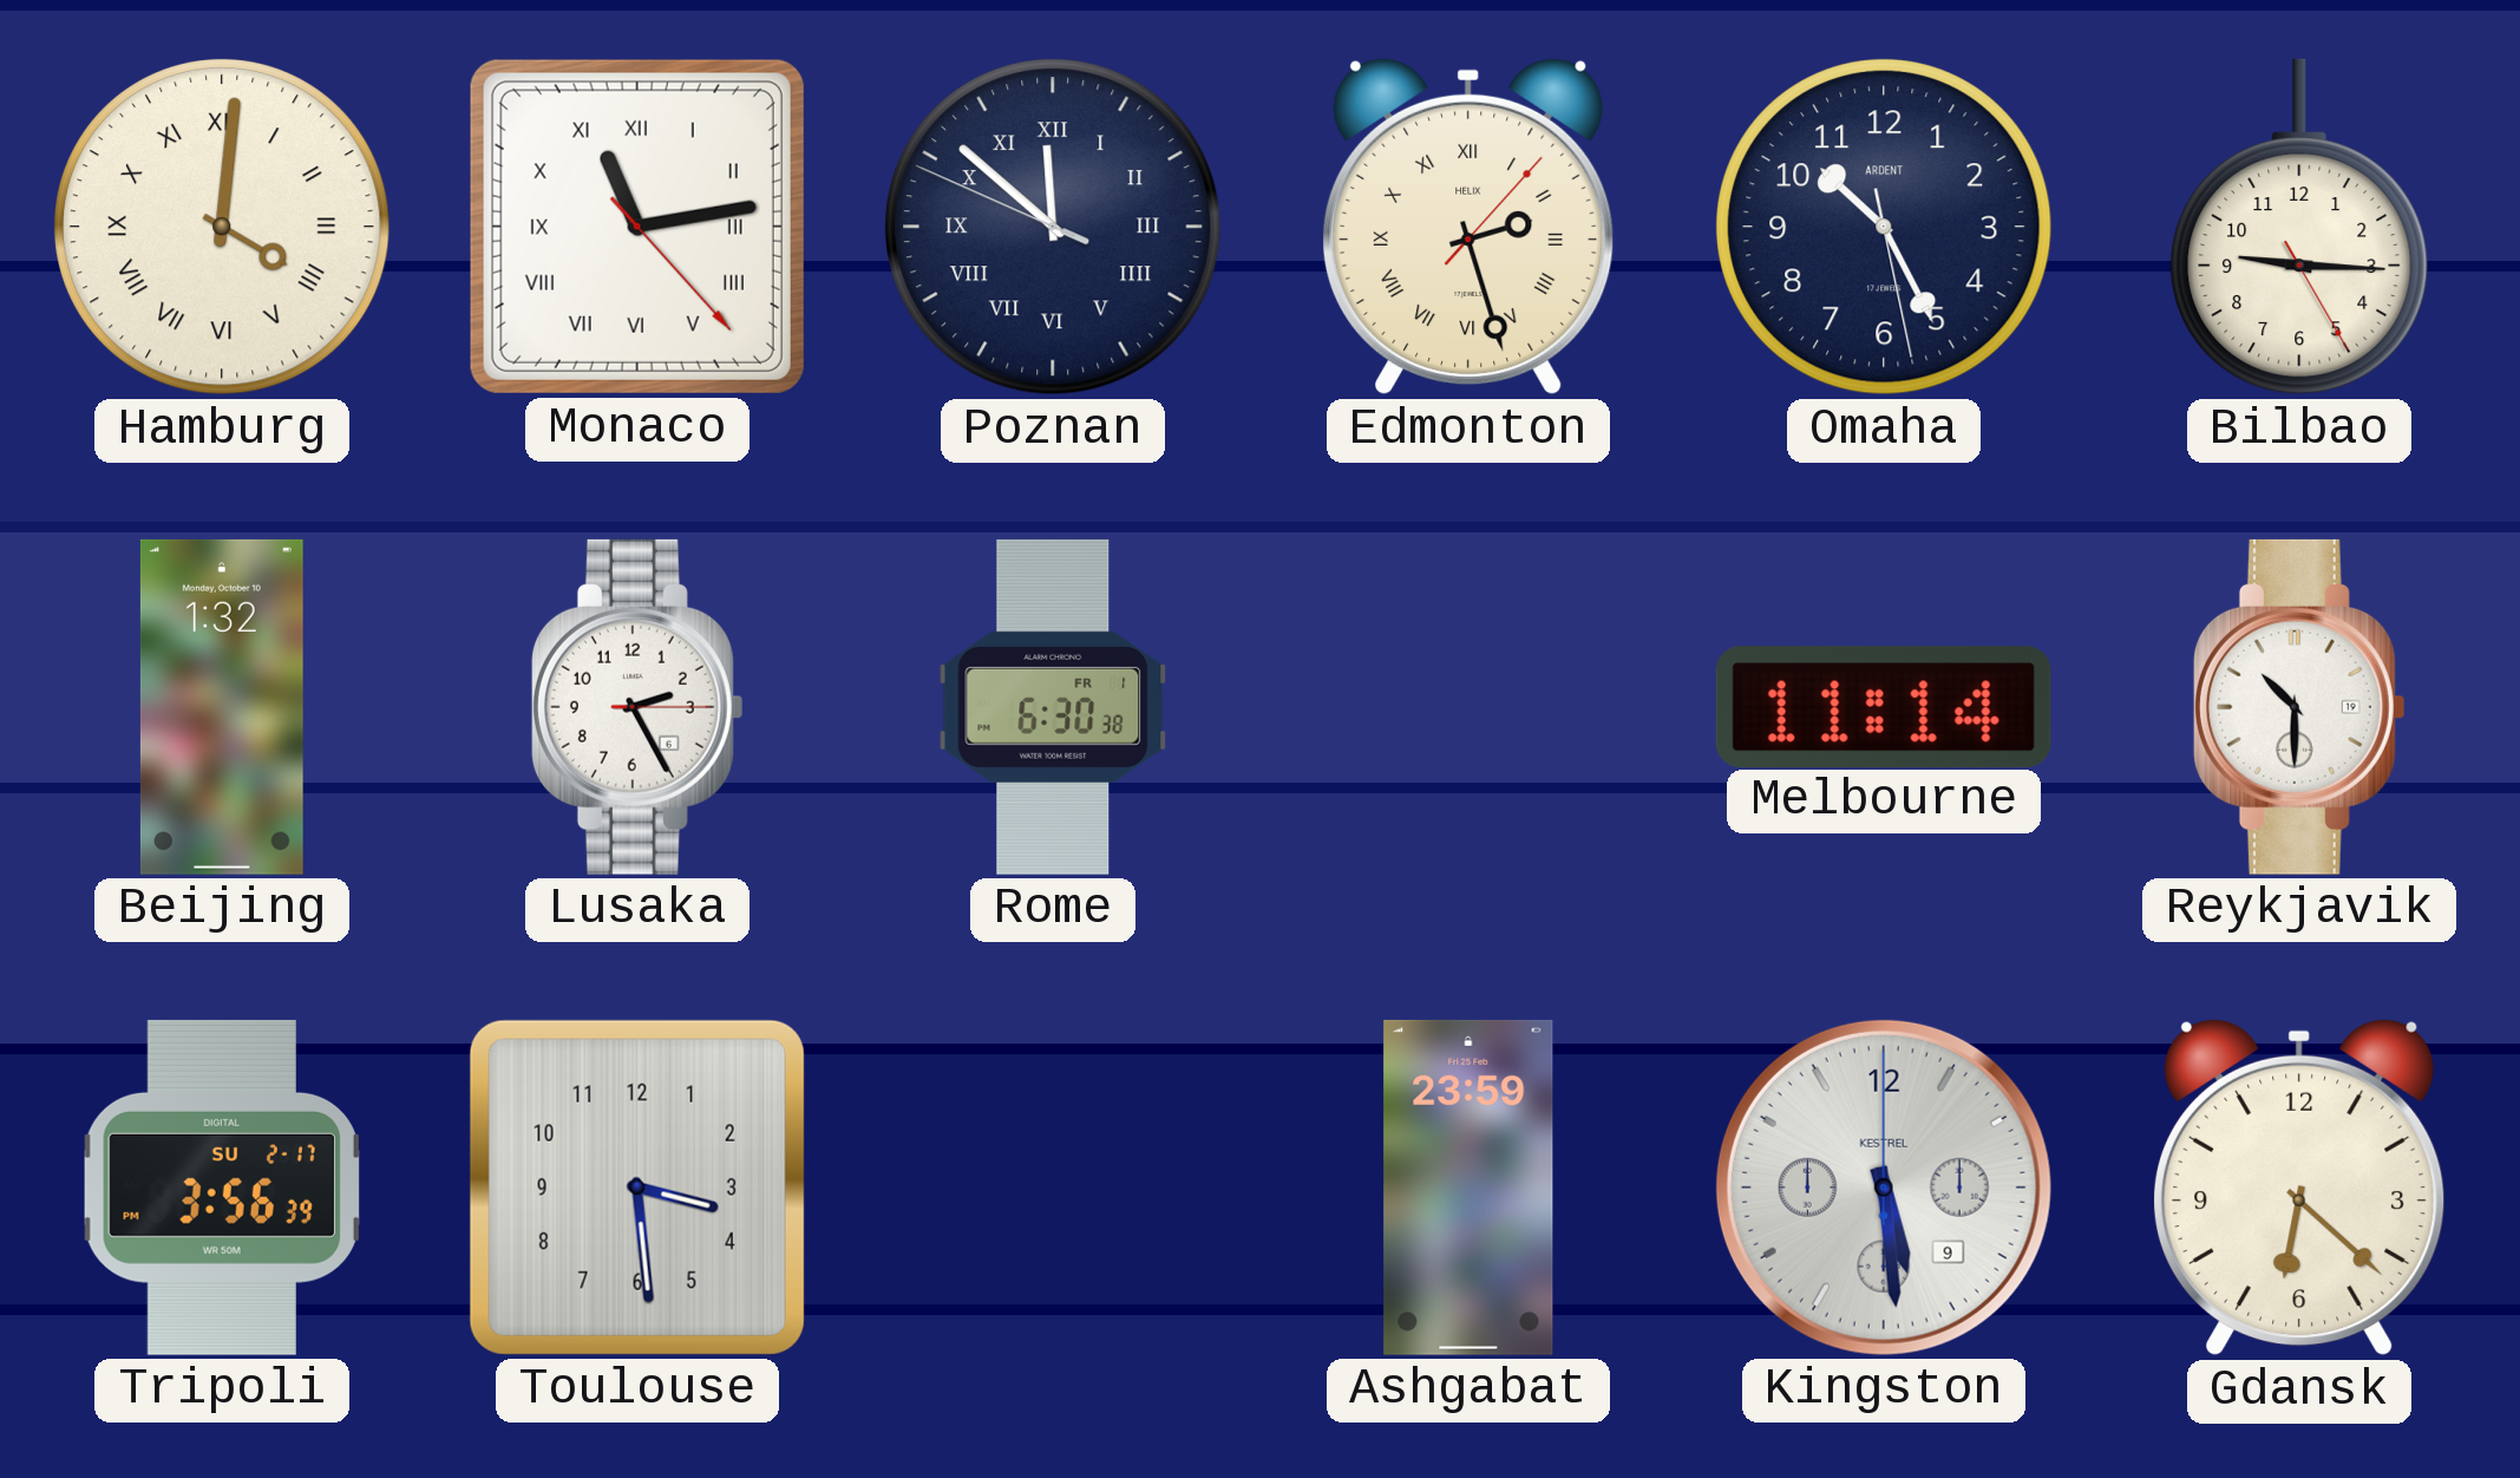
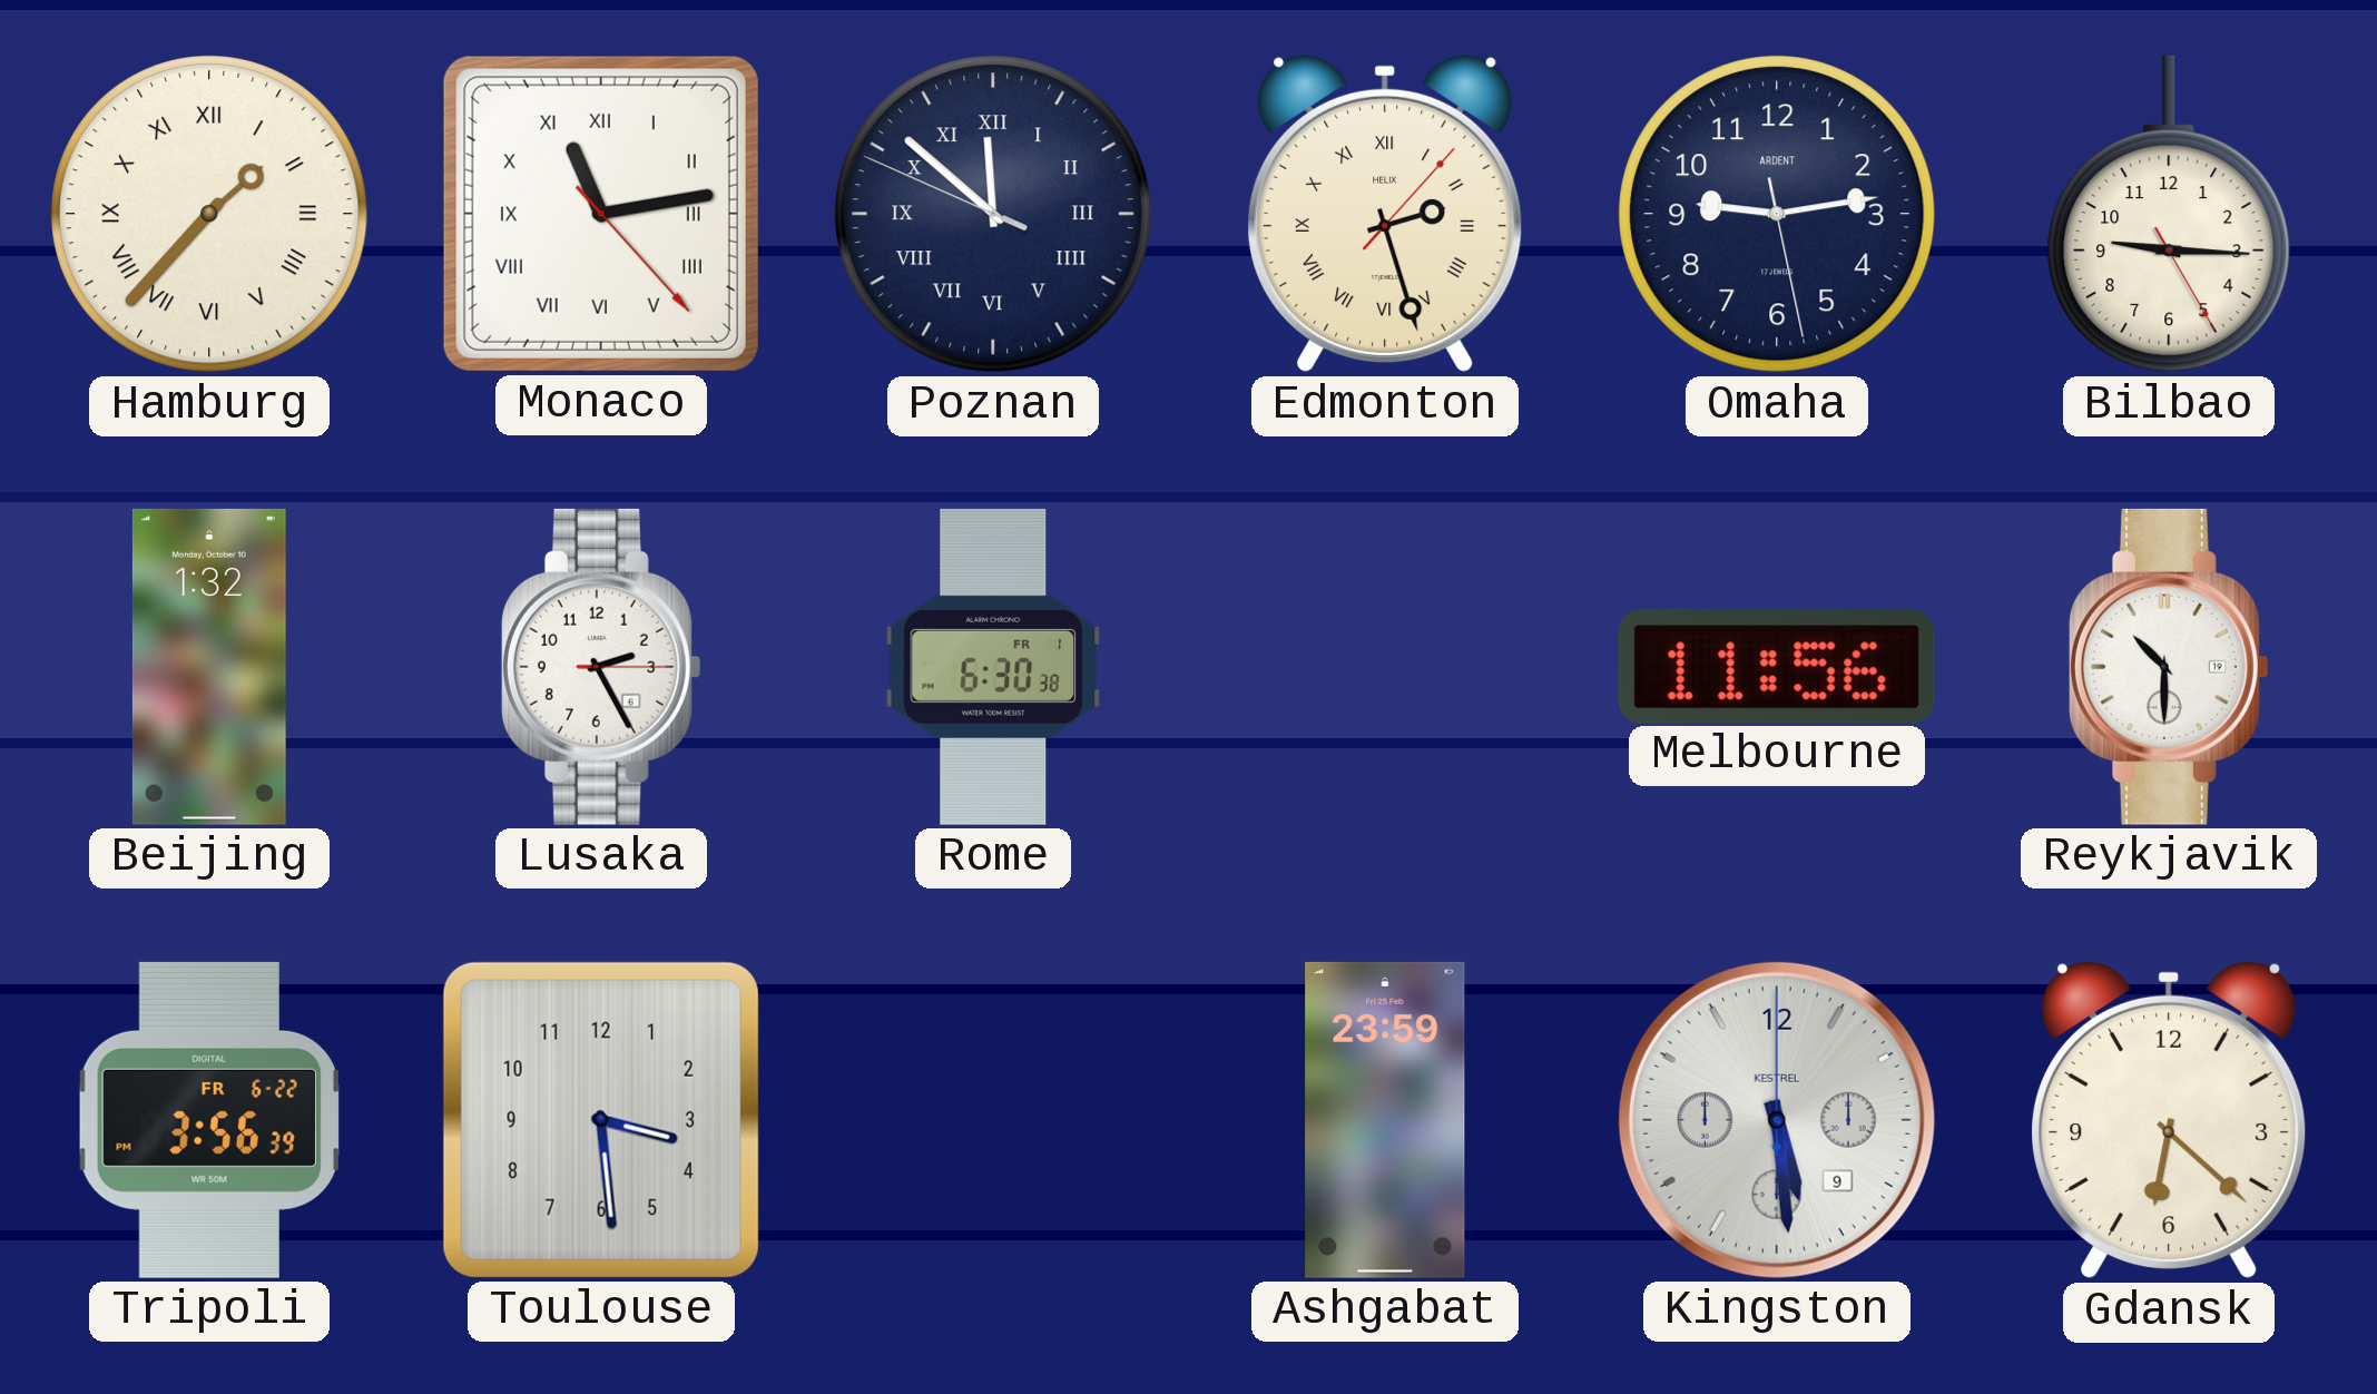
Hamburg: 4:01 -> 1:37 (209, 214)
Omaha: 10:25 -> 9:13 (1777, 214)
Melbourne: 11:14 -> 11:56 (1777, 666)
Tripoli date: SU 2-17 -> FR 6-22 (209, 1120)
